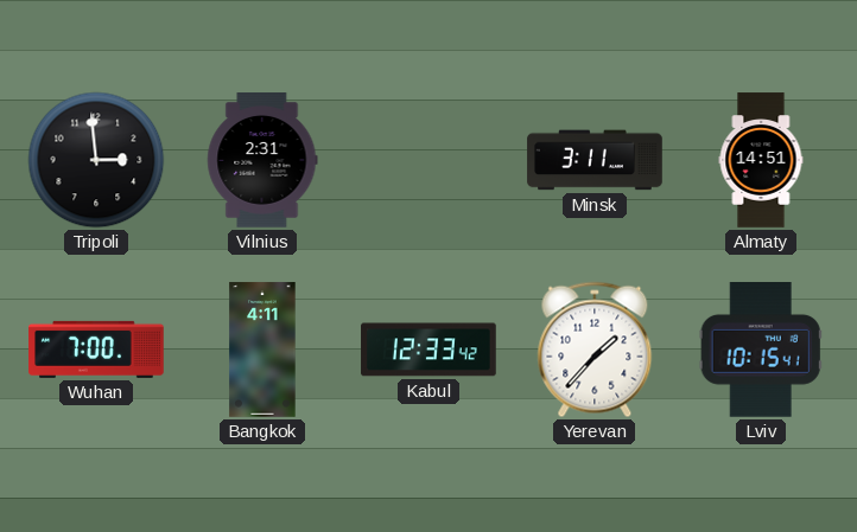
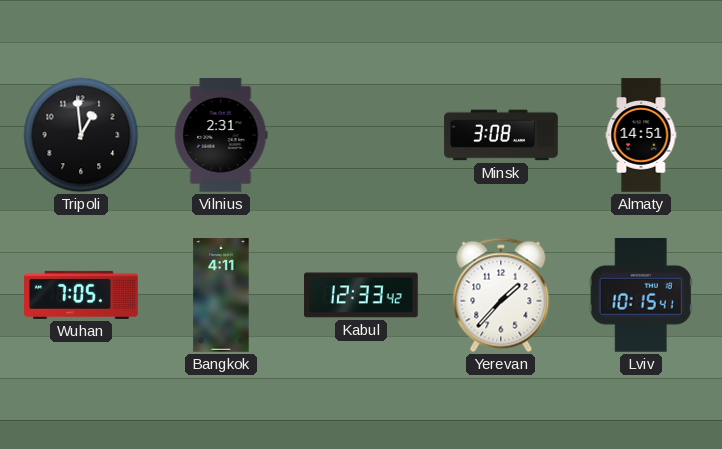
Tripoli: 2:59 -> 12:59 (81, 135)
Minsk: 3:11 -> 3:08 (501, 135)
Wuhan: 7:00 -> 7:05 (81, 295)
